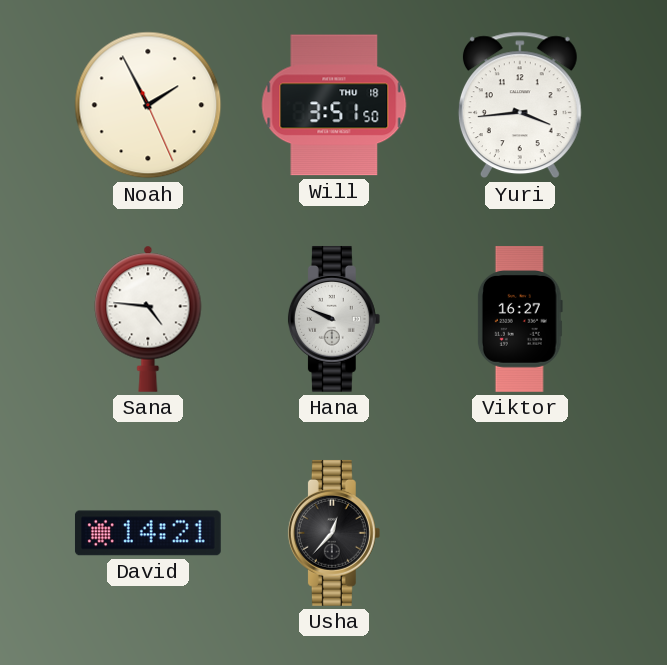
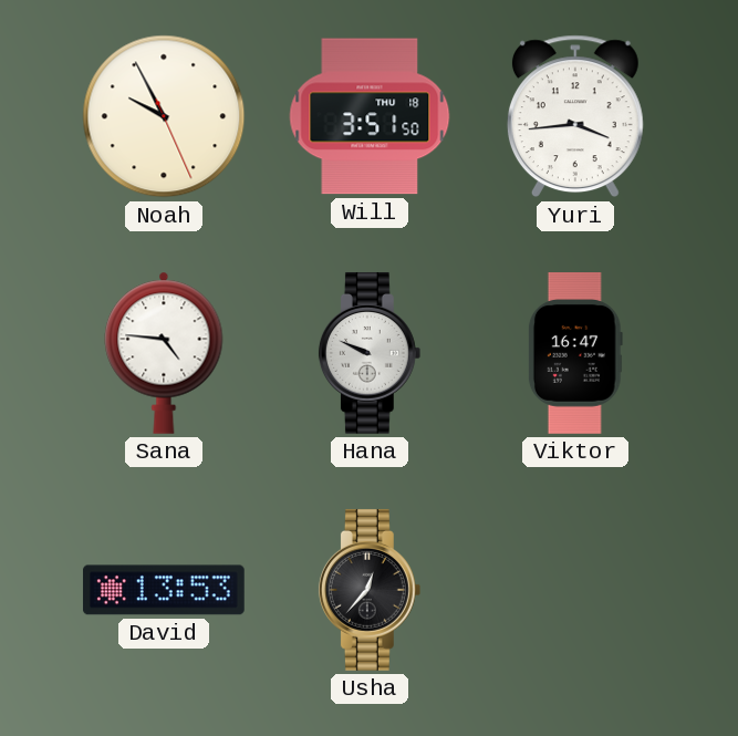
Noah: 1:55 -> 9:55 (164, 116)
Viktor: 16:27 -> 16:47 (575, 354)
David: 14:21 -> 13:53 (164, 590)
